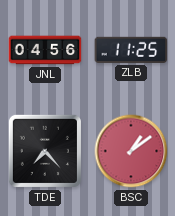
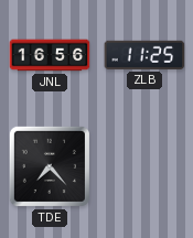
JNL: 04:56 -> 16:56 (50, 55)
BSC: 1:09 -> none (131, 151)
